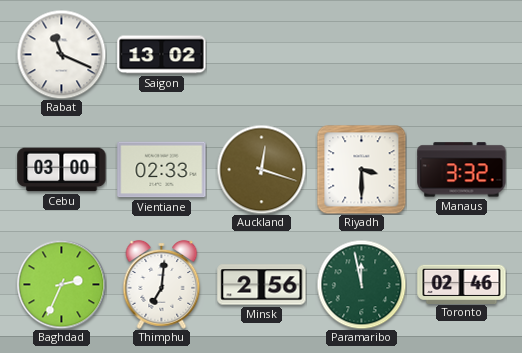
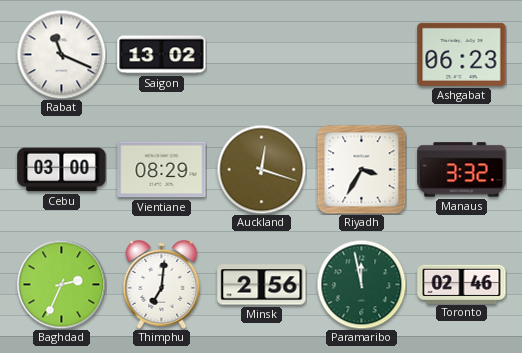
Ashgabat: none -> 06:23 (462, 54)
Vientiane: 02:33 -> 08:29 (162, 170)
Riyadh: 3:30 -> 3:35 (361, 169)
